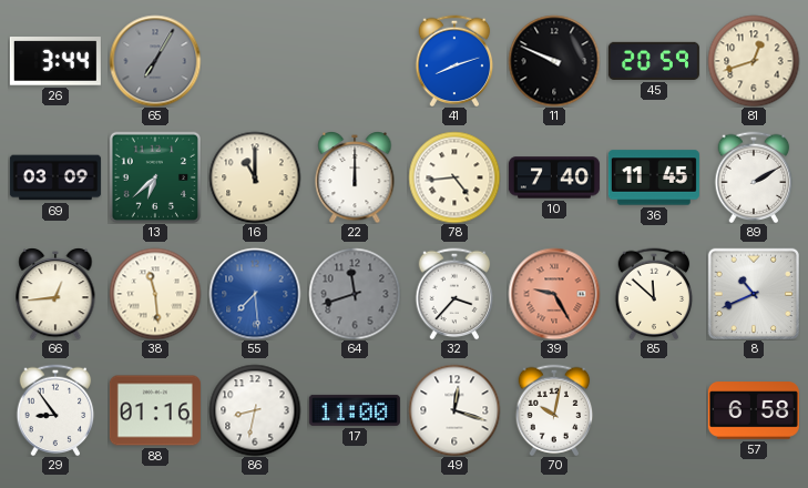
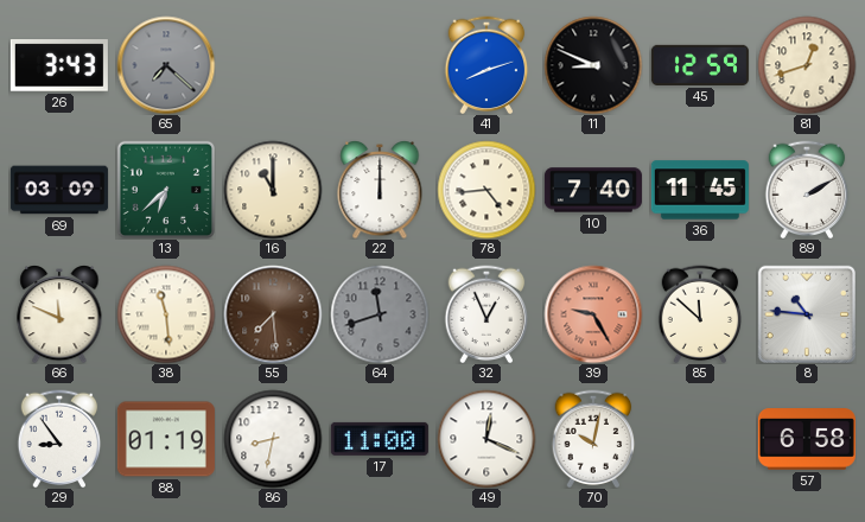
26: 3:44 -> 3:43 (59, 66)
65: 7:05 -> 7:22 (166, 65)
11: 9:49 -> 8:49 (593, 65)
45: 20:59 -> 12:59 (700, 65)
66: 12:44 -> 11:49 (59, 314)
55 dial: blue -> brown (273, 314)
32: 3:37 -> 12:56 (486, 314)
8: 10:41 -> 10:46 (806, 313)
88: 01:16 -> 01:19 (166, 439)
49: 12:18 -> 12:19 (486, 439)
